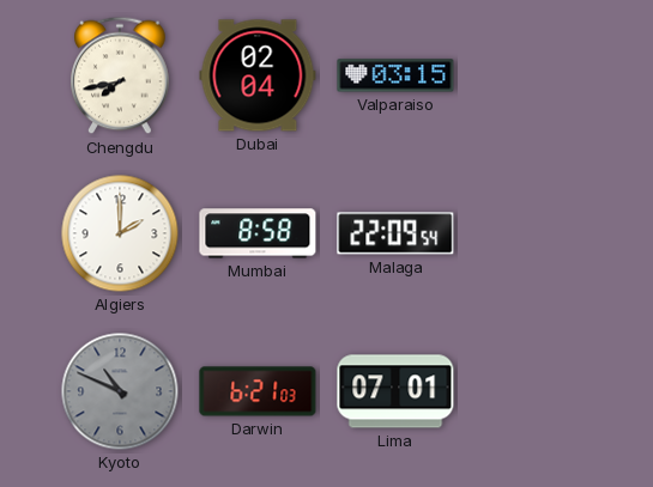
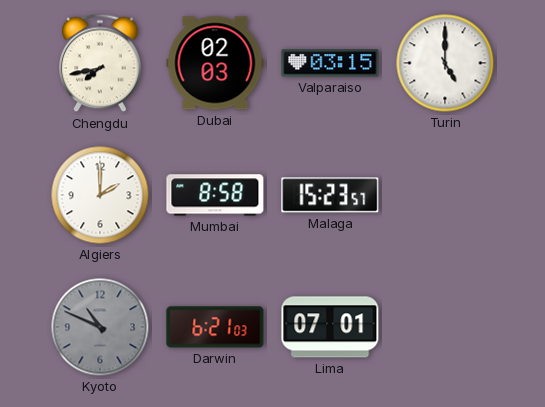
Dubai: 02:04 -> 02:03 (215, 63)
Turin: none -> 5:00 (445, 63)
Malaga: 22:09 -> 15:23 (330, 195)
